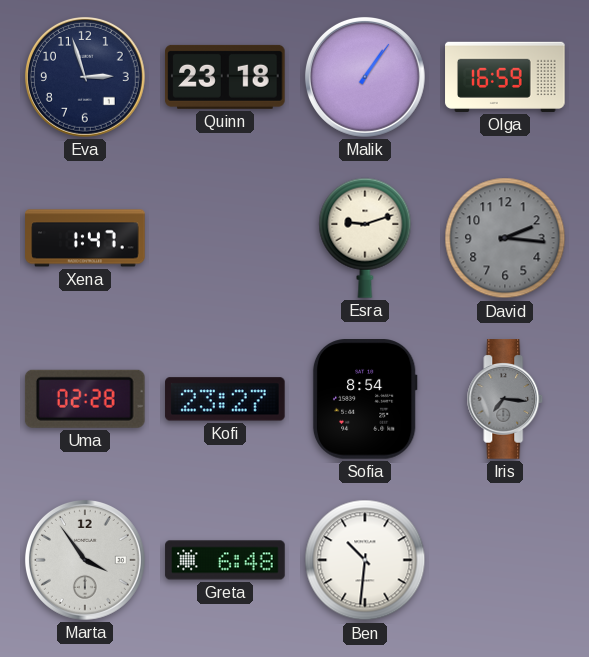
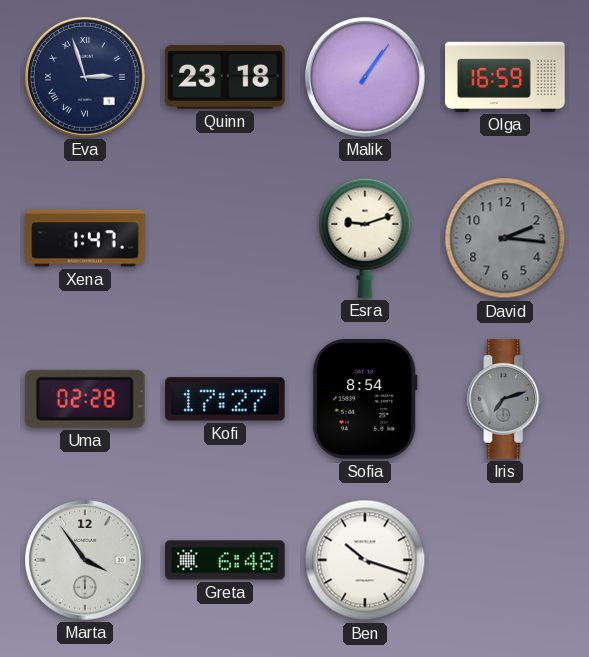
Eva numerals: Arabic -> Roman (85, 77)
Kofi: 23:27 -> 17:27 (225, 399)
Iris: 7:16 -> 7:12 (505, 399)
Ben: 10:31 -> 10:18 (365, 560)
